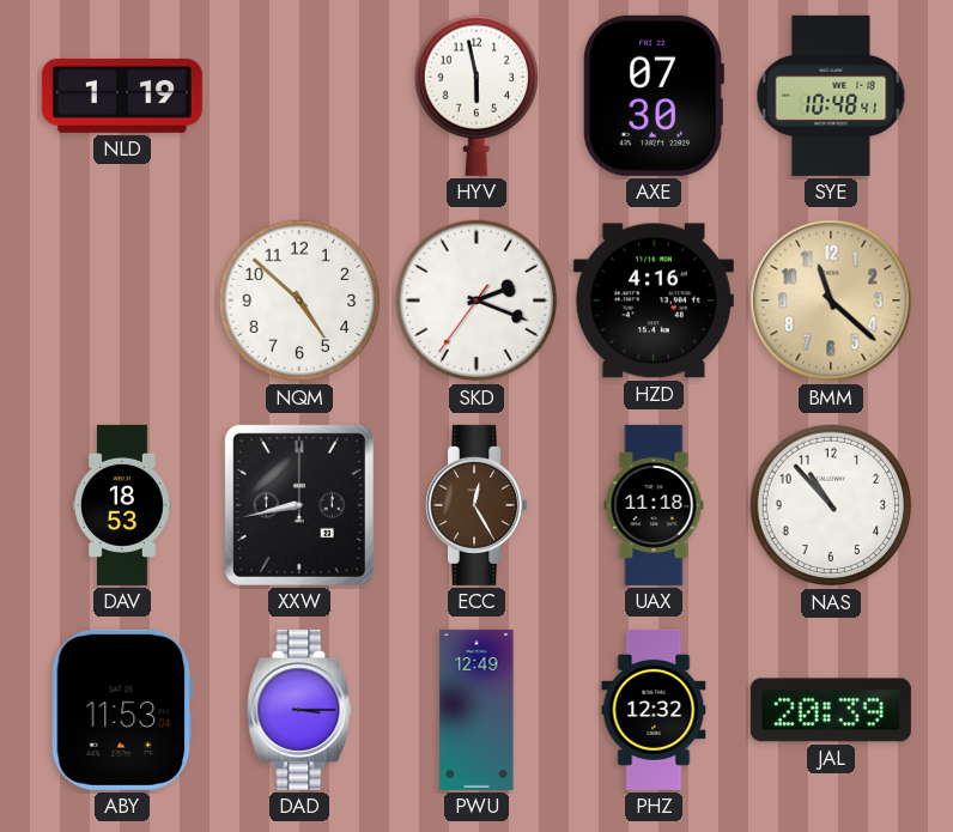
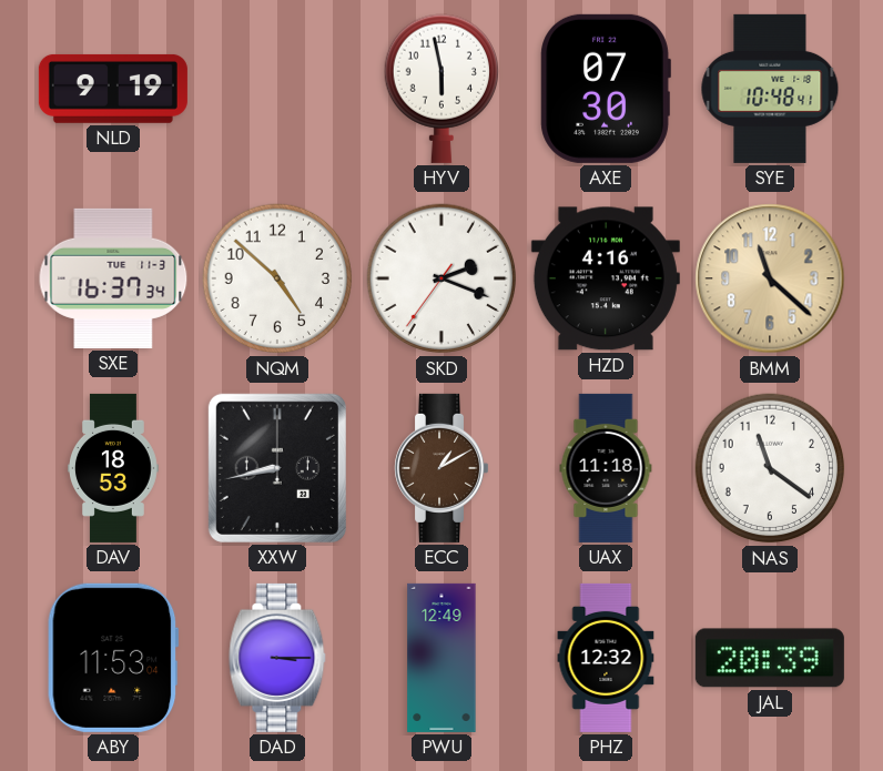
NLD: 1:19 -> 9:19 (113, 89)
SXE: none -> 16:37 (113, 278)
ECC: 12:25 -> 1:10 (441, 468)
NAS: 10:53 -> 11:21 (770, 468)
